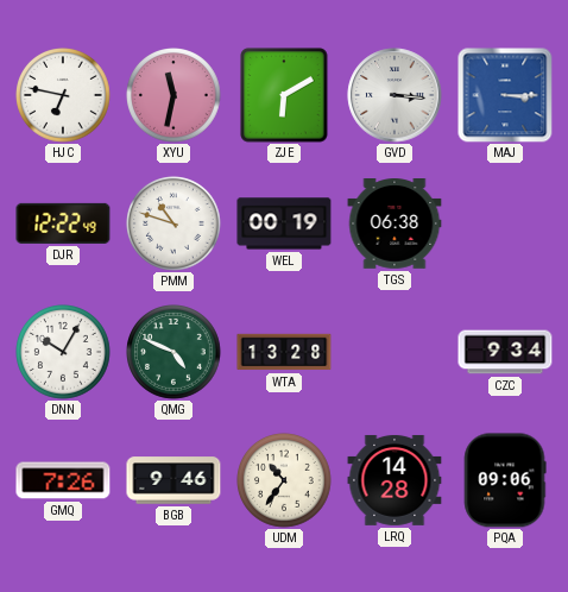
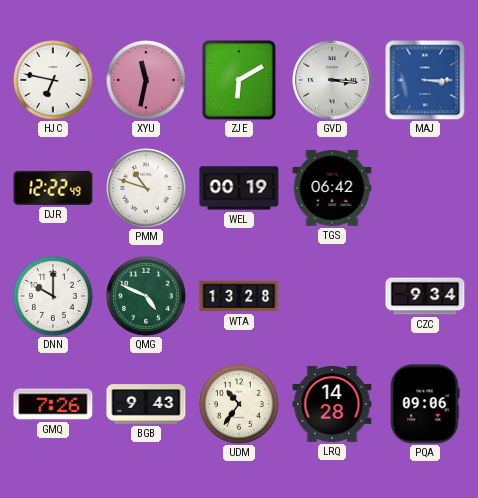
TGS: 06:38 -> 06:42 (332, 189)
DNN: 10:05 -> 10:00 (54, 297)
BGB: 9:46 -> 9:43 (146, 404)
